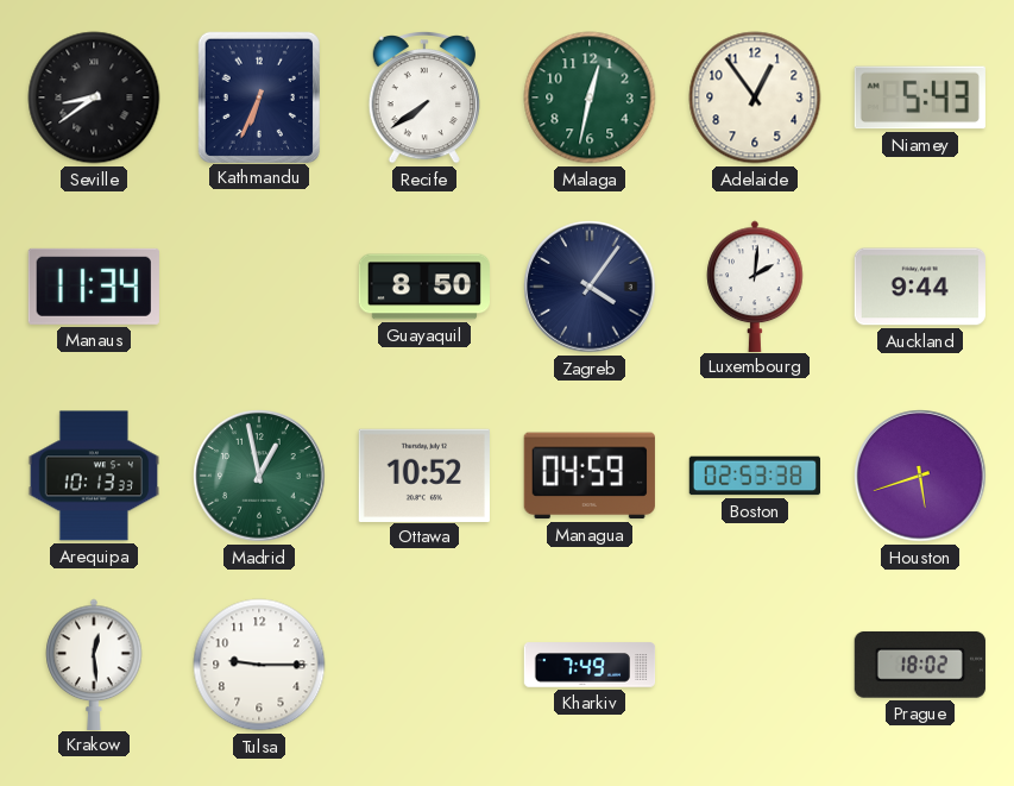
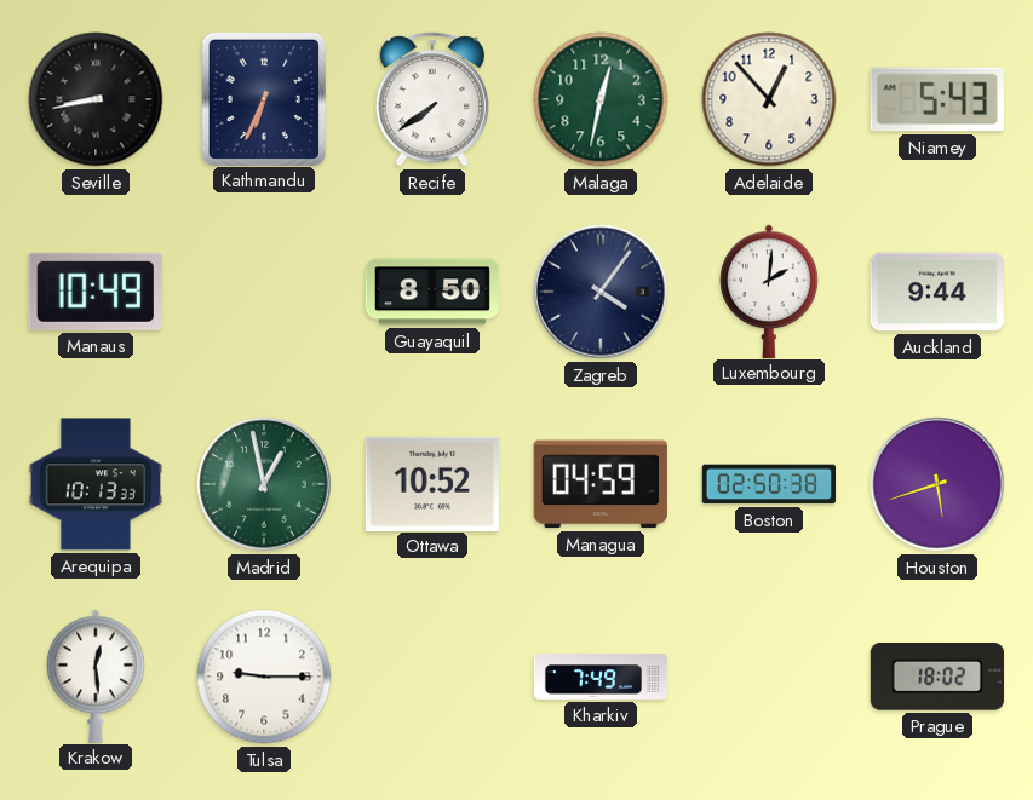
Seville: 8:39 -> 8:43 (96, 99)
Adelaide: 12:54 -> 12:53 (769, 99)
Manaus: 11:34 -> 10:49 (96, 292)
Boston: 02:53 -> 02:50 (768, 484)
